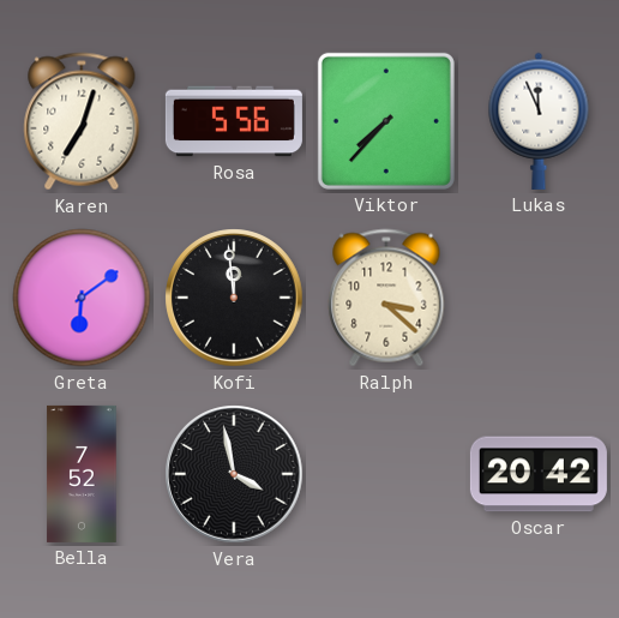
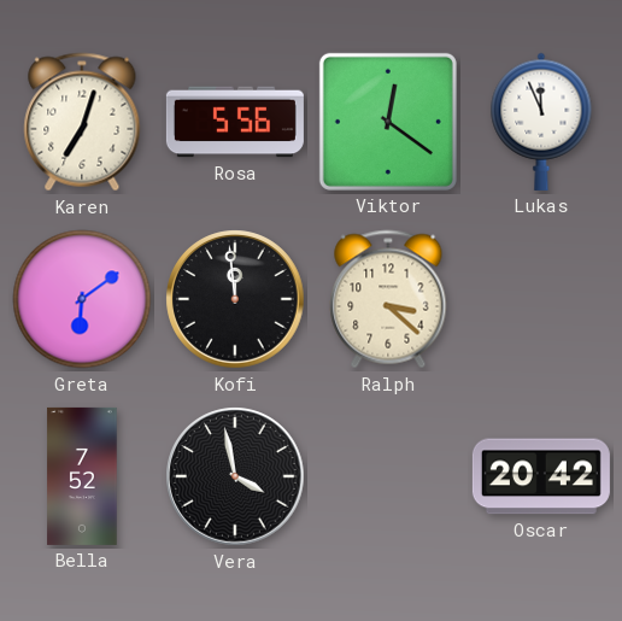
Viktor: 7:37 -> 12:21 (388, 122)
